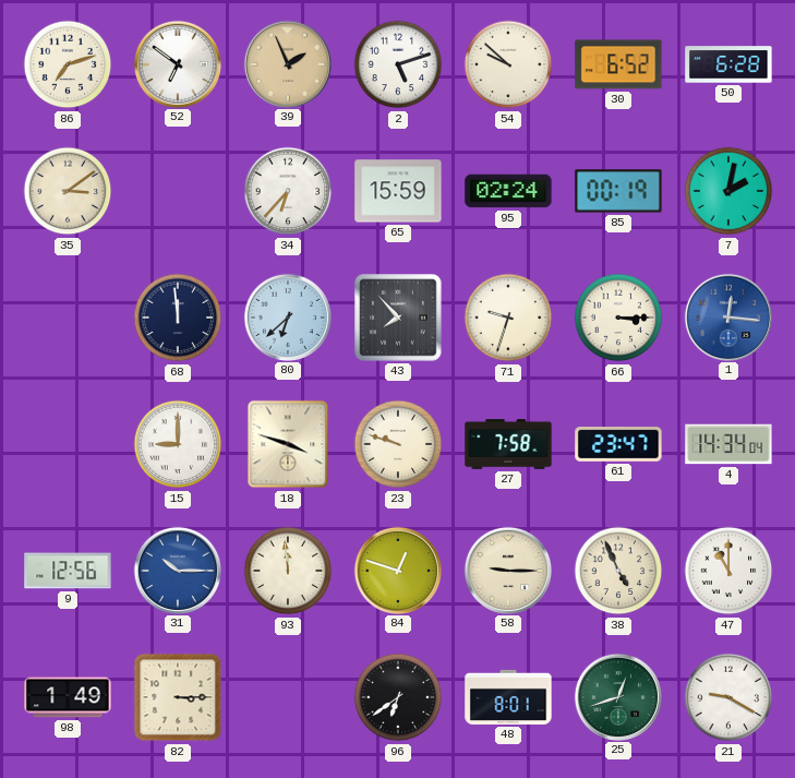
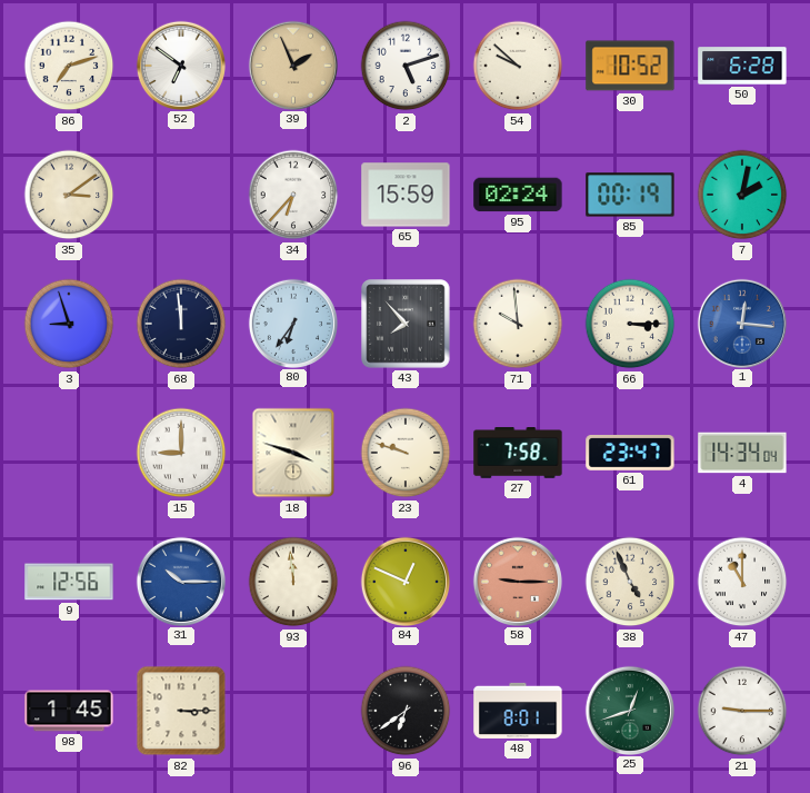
30: 6:52 -> 10:52 (630, 66)
3: none -> 8:57 (69, 324)
80: 6:38 -> 6:36 (292, 323)
71: 9:33 -> 9:59 (518, 324)
84: 12:48 -> 12:49 (404, 581)
58 dial: cream -> salmon (517, 581)
98: 1:49 -> 1:45 (69, 711)
21: 9:20 -> 9:15 (742, 711)
